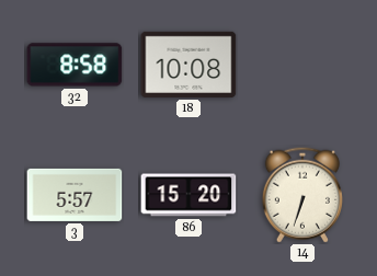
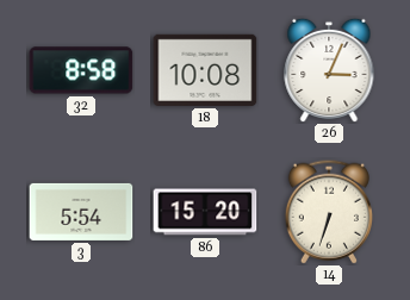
26: none -> 3:04 (329, 70)
3: 5:57 -> 5:54 (81, 212)
